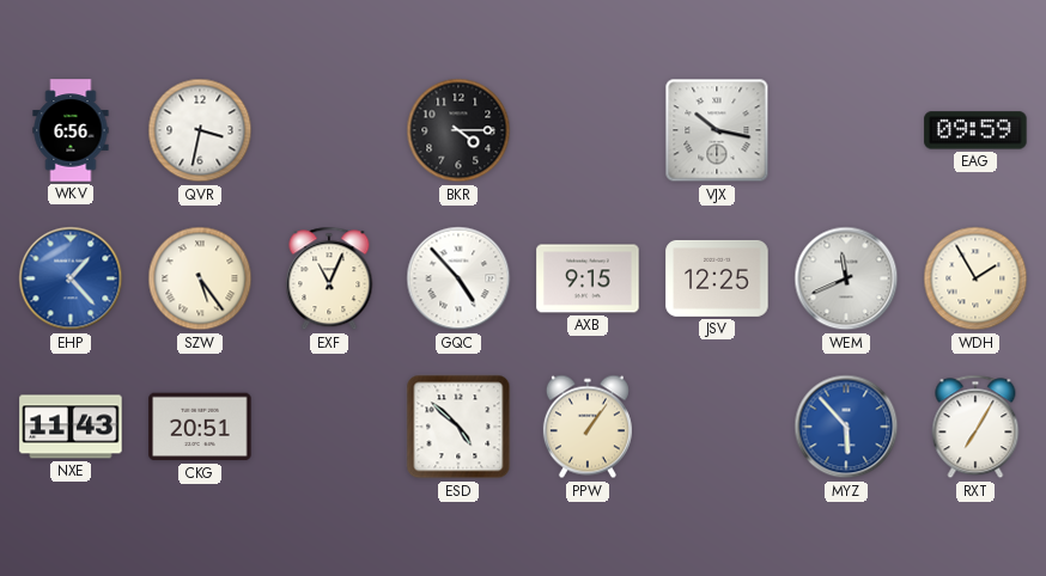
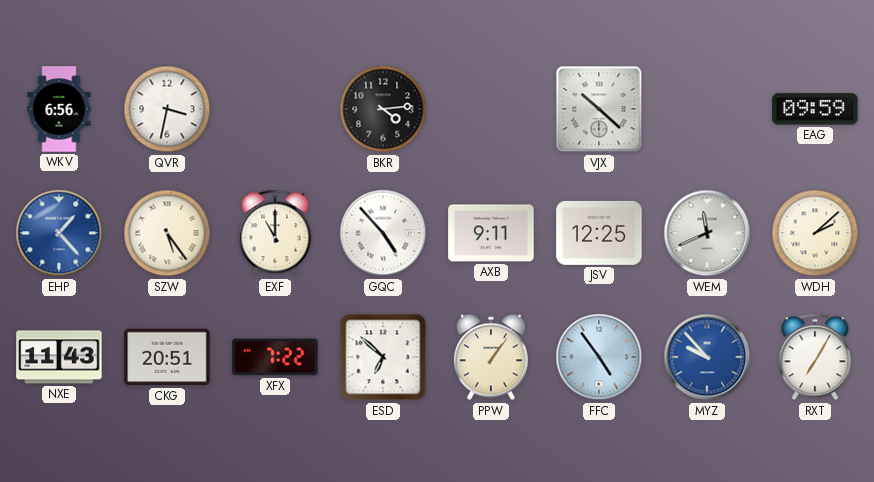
BKR: 4:15 -> 4:14 (383, 109)
VJX: 10:17 -> 10:22 (599, 109)
EXF: 11:04 -> 11:00 (275, 233)
AXB: 9:15 -> 9:11 (491, 233)
WDH: 1:55 -> 2:08 (815, 233)
XFX: none -> 7:22 (275, 357)
ESD: 4:52 -> 6:52 (383, 357)
FFC: none -> 4:54 (599, 357)
MYZ: 5:53 -> 9:53 (707, 357)
